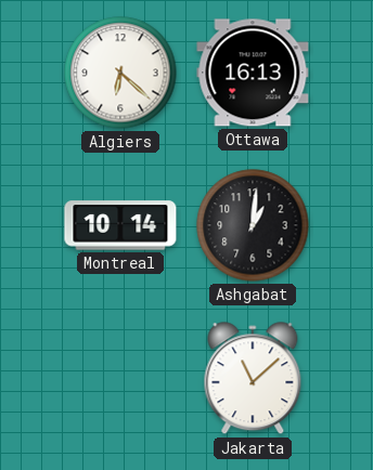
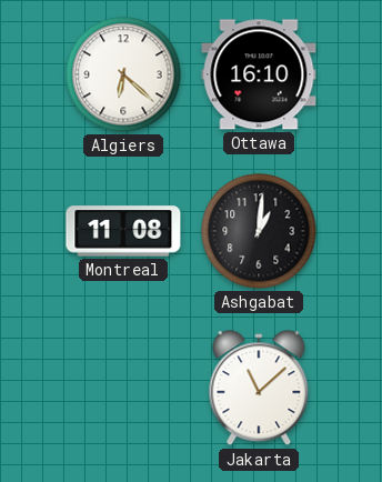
Ottawa: 16:13 -> 16:10 (259, 74)
Montreal: 10:14 -> 11:08 (123, 231)
